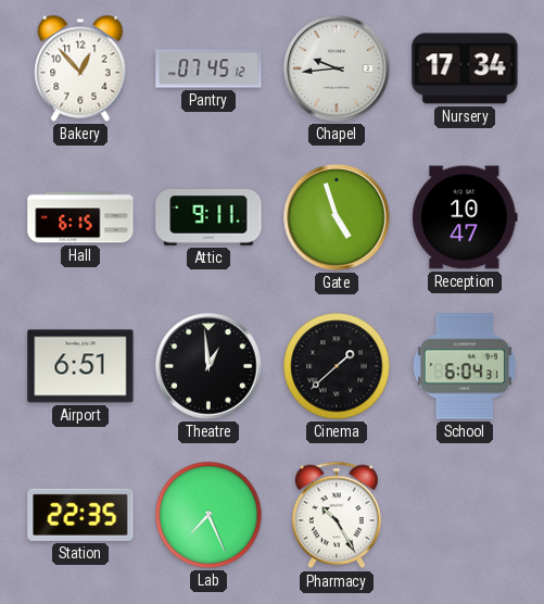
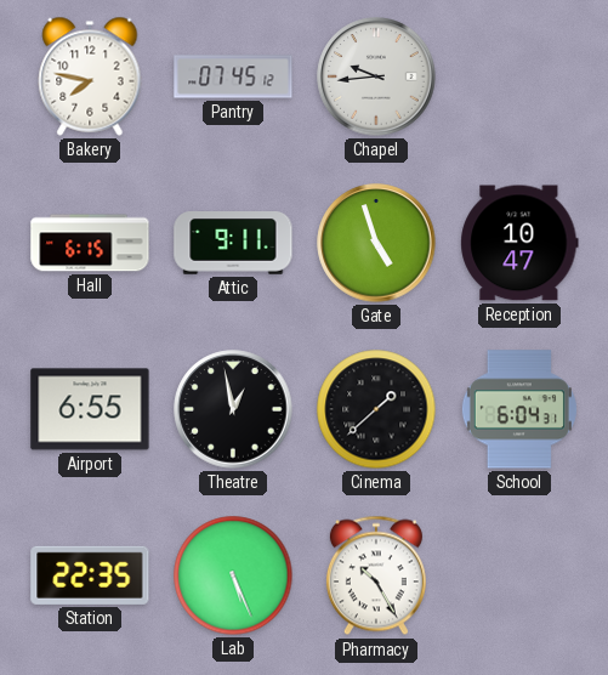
Bakery: 12:53 -> 7:47 (90, 76)
Nursery: 17:34 -> none (465, 68)
Airport: 6:51 -> 6:55 (90, 409)
Theatre: 12:59 -> 12:58 (233, 409)
Lab: 7:26 -> 5:26 (233, 575)
